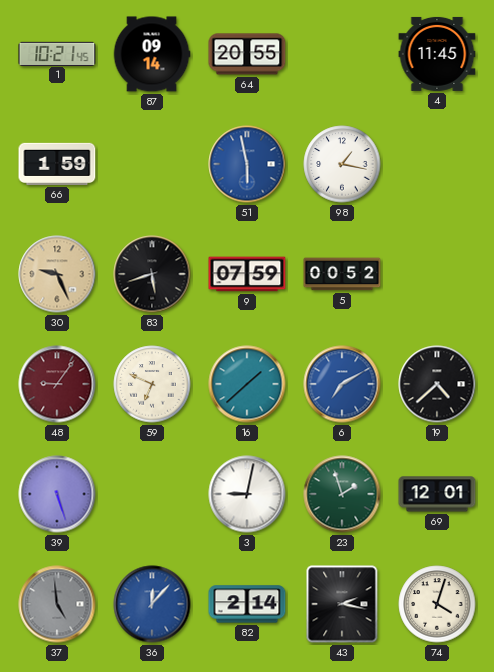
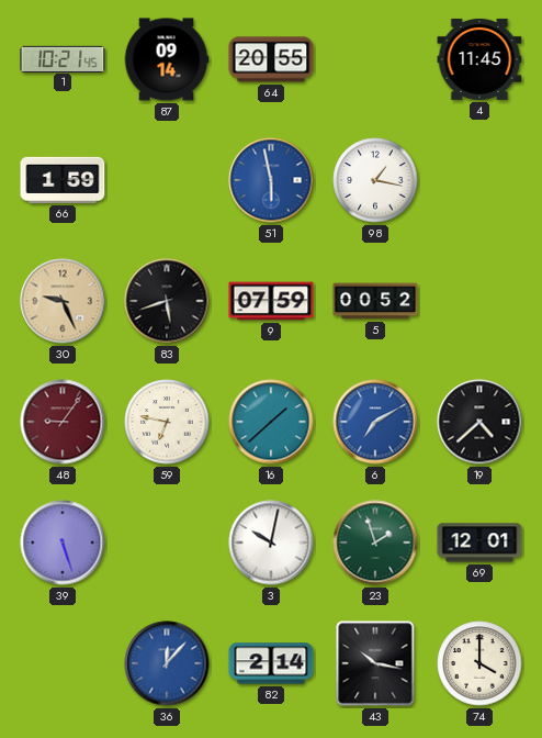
59: 6:49 -> 6:47 (167, 422)
3: 9:02 -> 10:02 (271, 543)
37: 4:59 -> none (57, 604)
43: 2:17 -> 10:17 (375, 663)
74: 4:03 -> 4:00 (479, 663)
